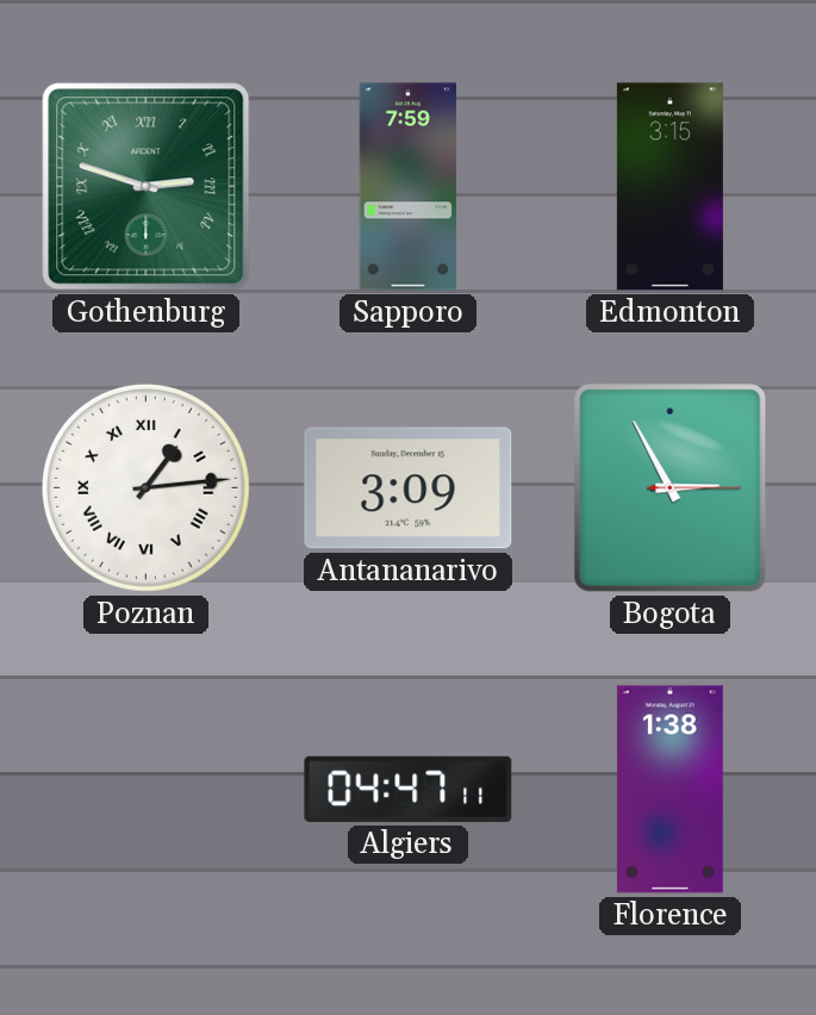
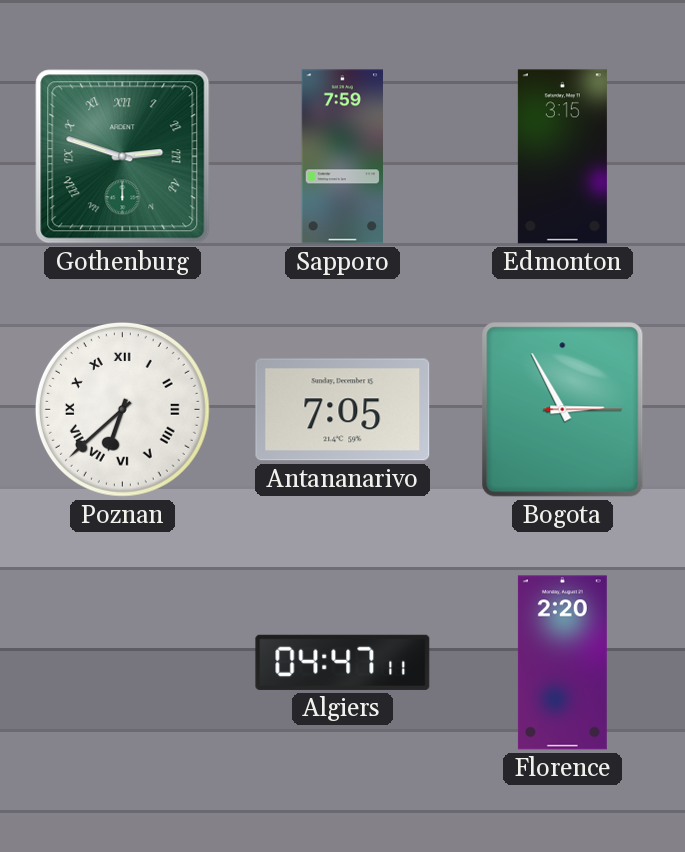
Poznan: 1:14 -> 6:38 (122, 409)
Antananarivo: 3:09 -> 7:05 (343, 410)
Florence: 1:38 -> 2:20 (562, 663)
